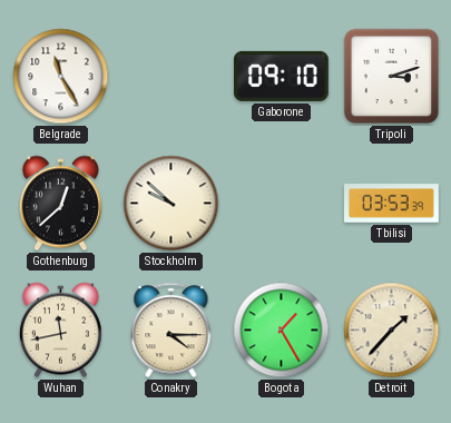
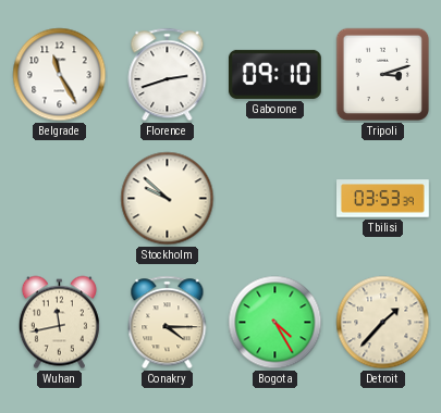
Florence: none -> 2:42 (168, 75)
Gothenburg: 12:38 -> none (60, 204)
Bogota: 1:25 -> 4:25 (275, 323)
